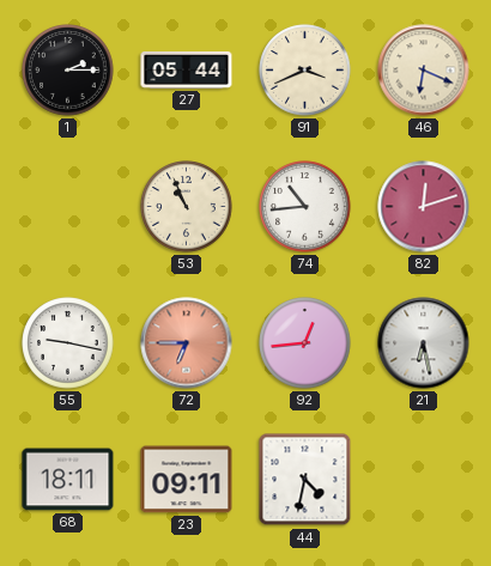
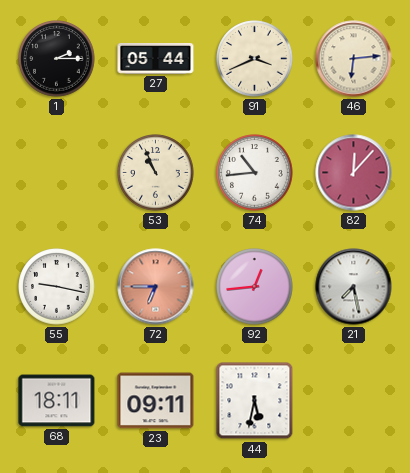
46: 6:19 -> 6:14 (354, 59)
82: 12:12 -> 12:07 (354, 173)
21: 6:28 -> 7:28 (354, 287)
44: 4:32 -> 5:32 (255, 401)
